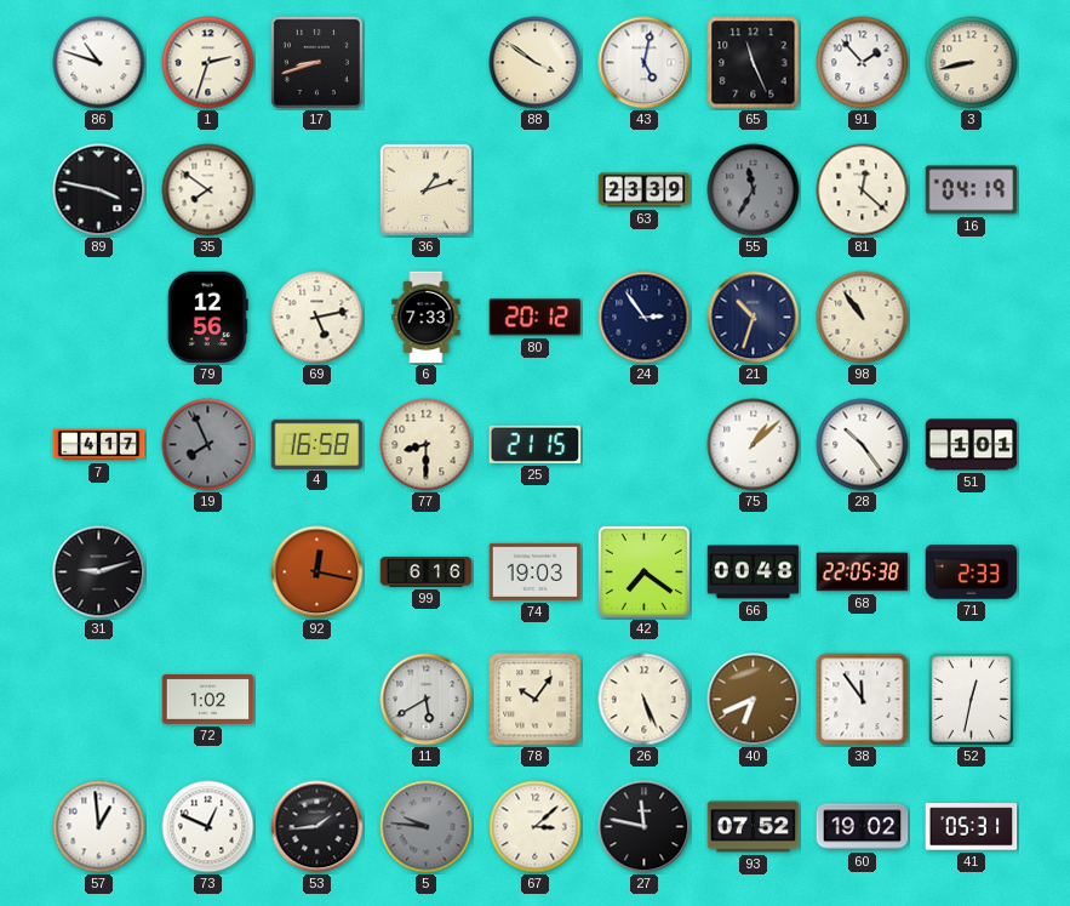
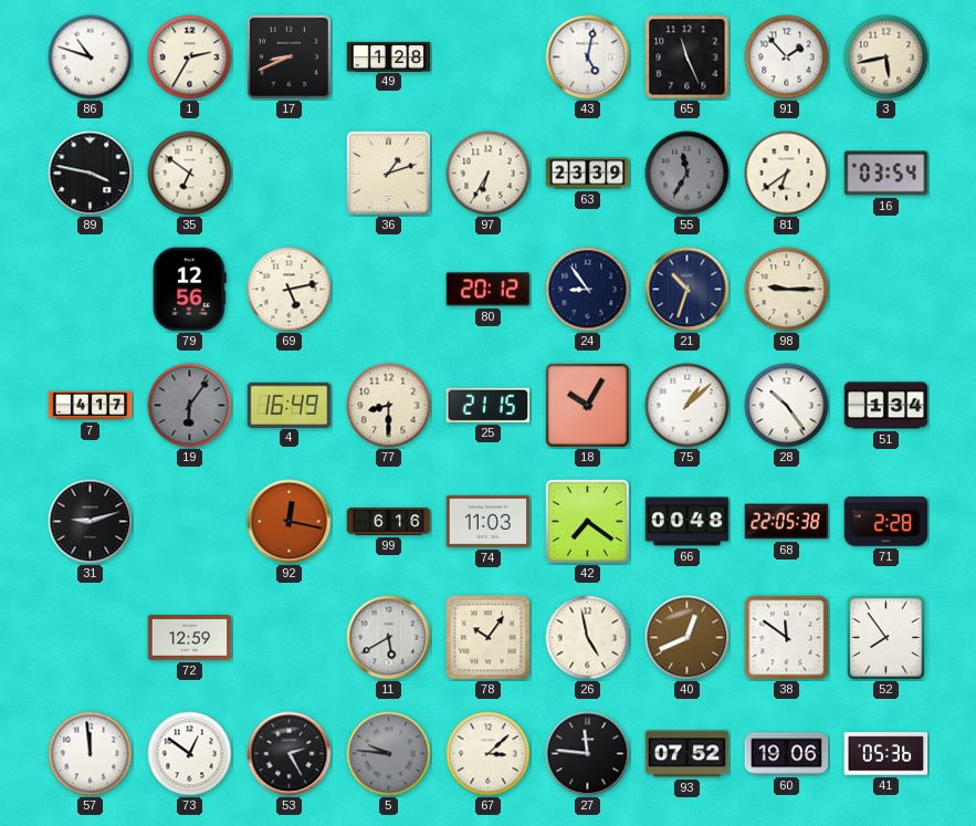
1: 2:33 -> 2:35 (190, 57)
17: 8:42 -> 8:41 (288, 56)
49: none -> 1:28 (389, 56)
88: 3:51 -> none (536, 63)
3: 8:43 -> 5:43 (886, 57)
35: 7:51 -> 6:51 (190, 174)
97: none -> 6:35 (489, 174)
81: 12:22 -> 6:39 (787, 174)
16: 04:19 -> 03:54 (886, 174)
6: 7:33 -> none (427, 318)
24: 2:54 -> 8:54 (588, 290)
98: 10:54 -> 9:15 (787, 290)
19: 7:56 -> 6:06 (190, 406)
4: 16:58 -> 16:49 (290, 405)
18: none -> 10:05 (587, 405)
51: 1:01 -> 1:34 (886, 406)
74: 19:03 -> 11:03 (489, 521)
71: 2:33 -> 2:28 (886, 522)
72: 1:02 -> 12:59 (190, 638)
26: 5:26 -> 4:58 (588, 638)
40: 6:41 -> 12:41 (688, 638)
38: 11:54 -> 11:51 (787, 638)
52: 12:32 -> 7:54 (885, 637)
57: 12:59 -> 11:59 (91, 754)
73: 12:49 -> 12:51 (190, 754)
53: 1:44 -> 2:25 (290, 754)
27: 11:47 -> 11:46 (588, 754)
60: 19:02 -> 19:06 (787, 754)
41: 05:31 -> 05:36 (886, 754)
